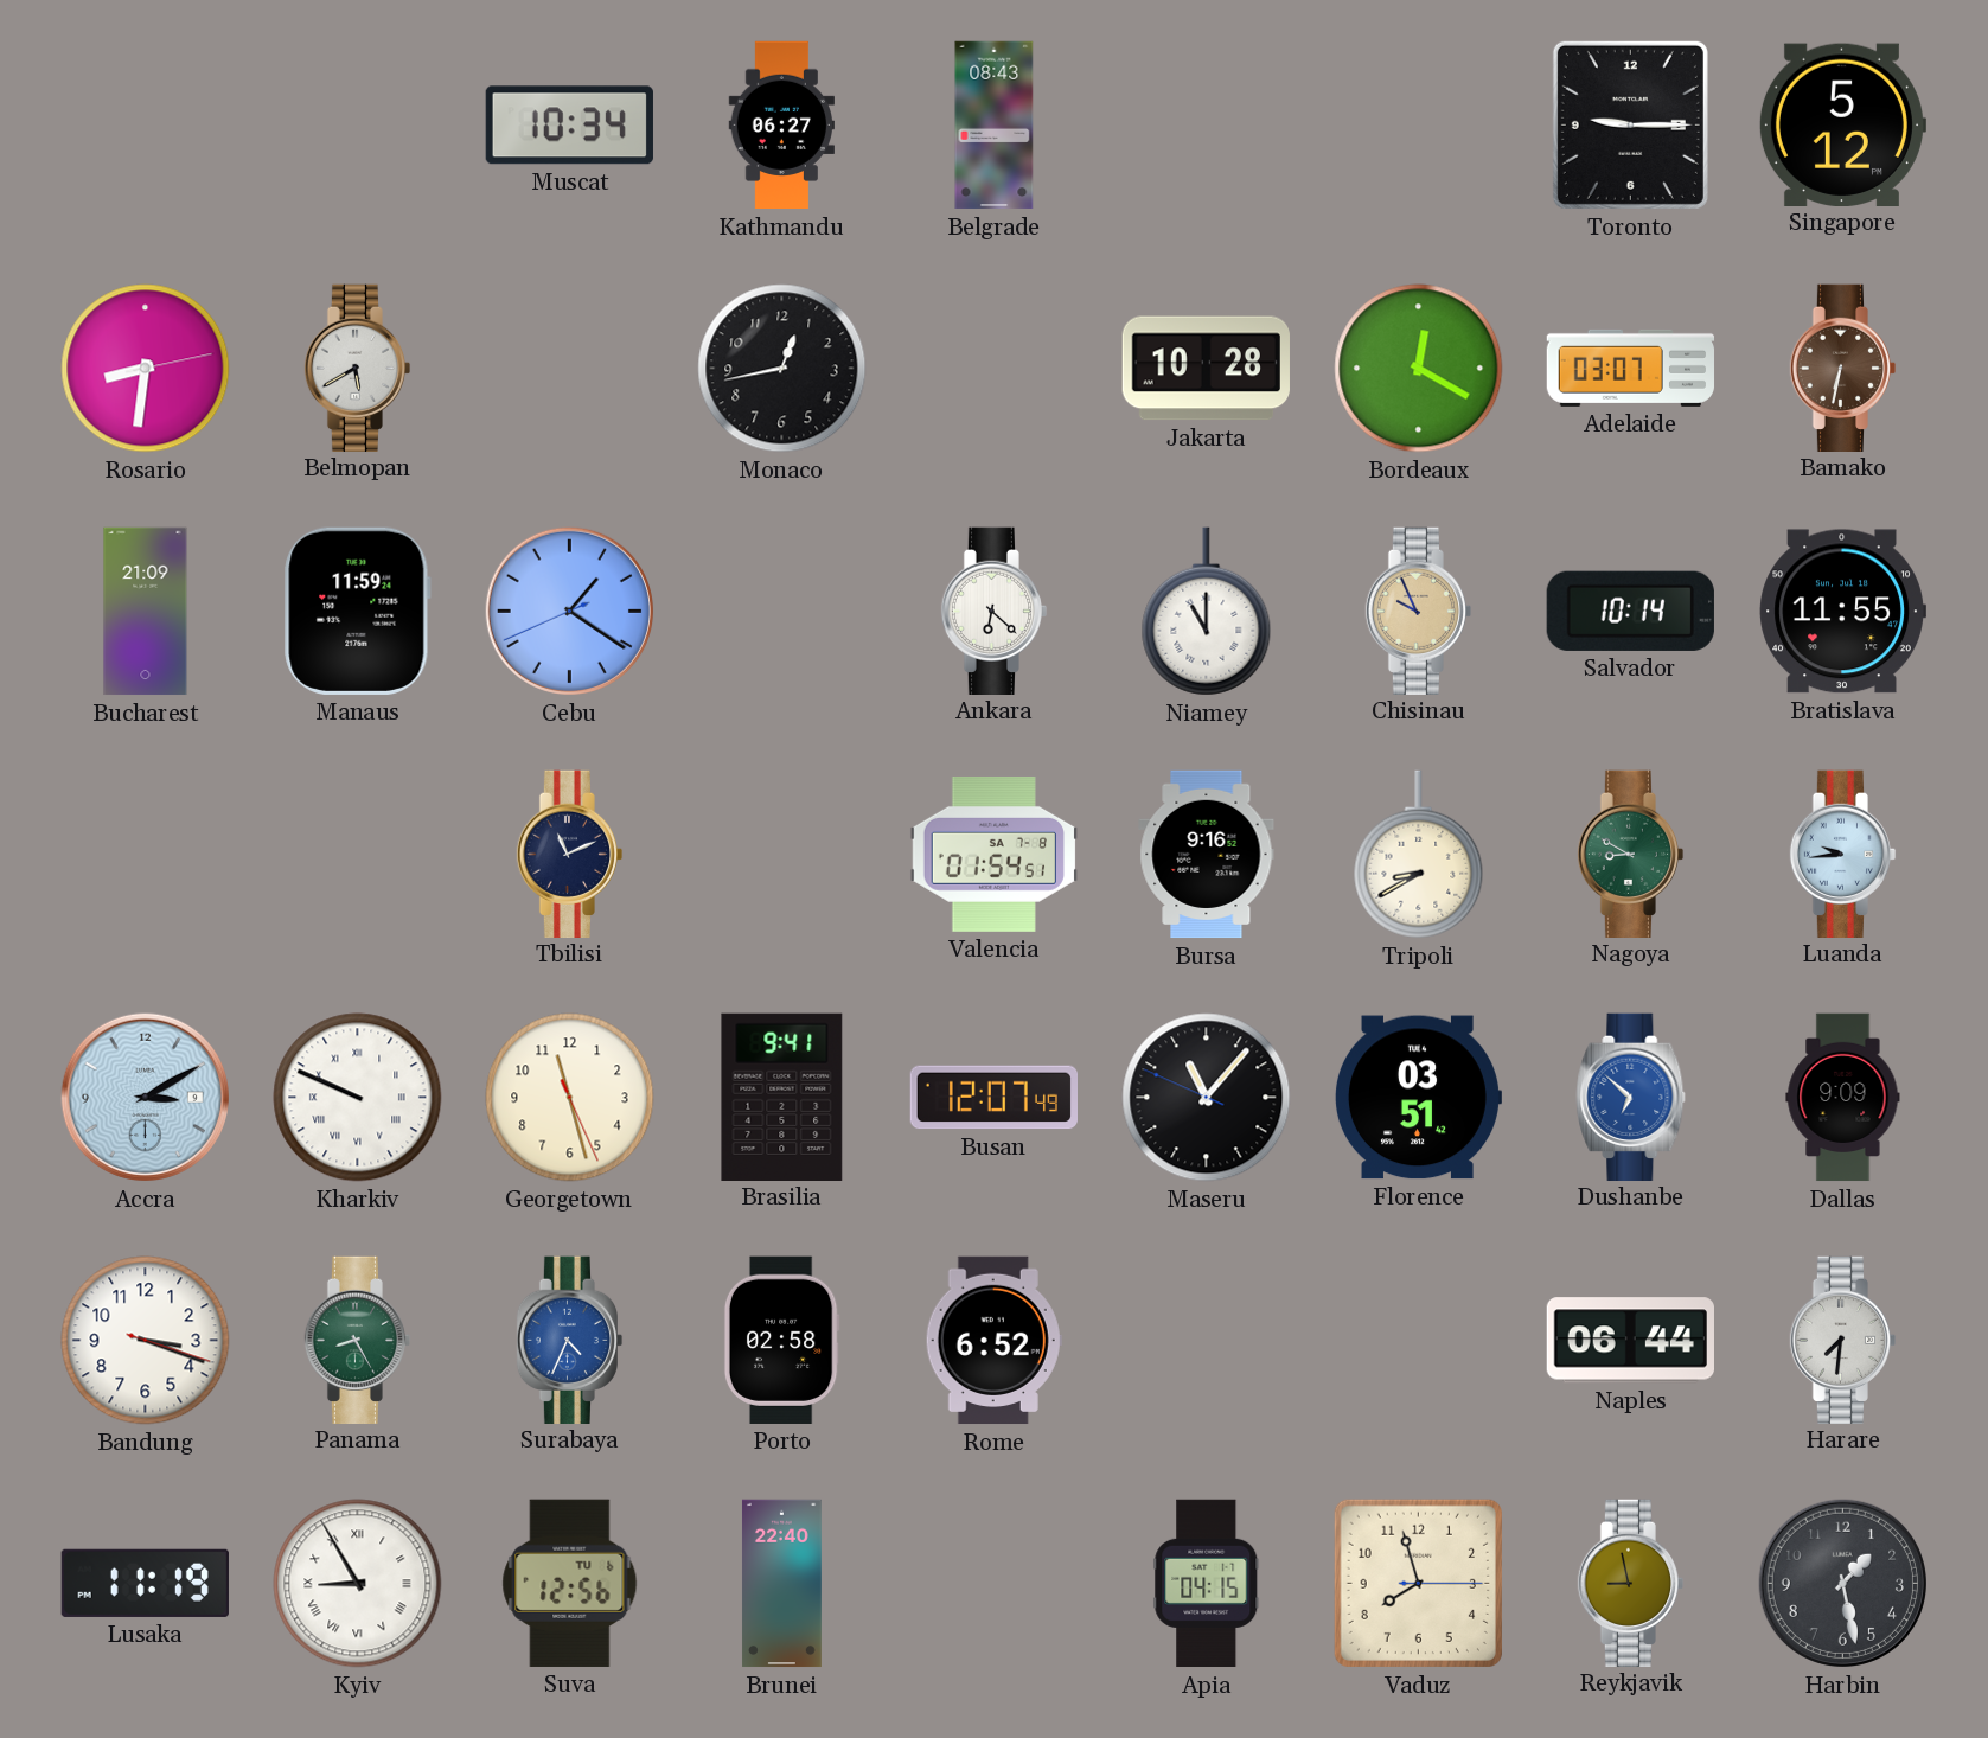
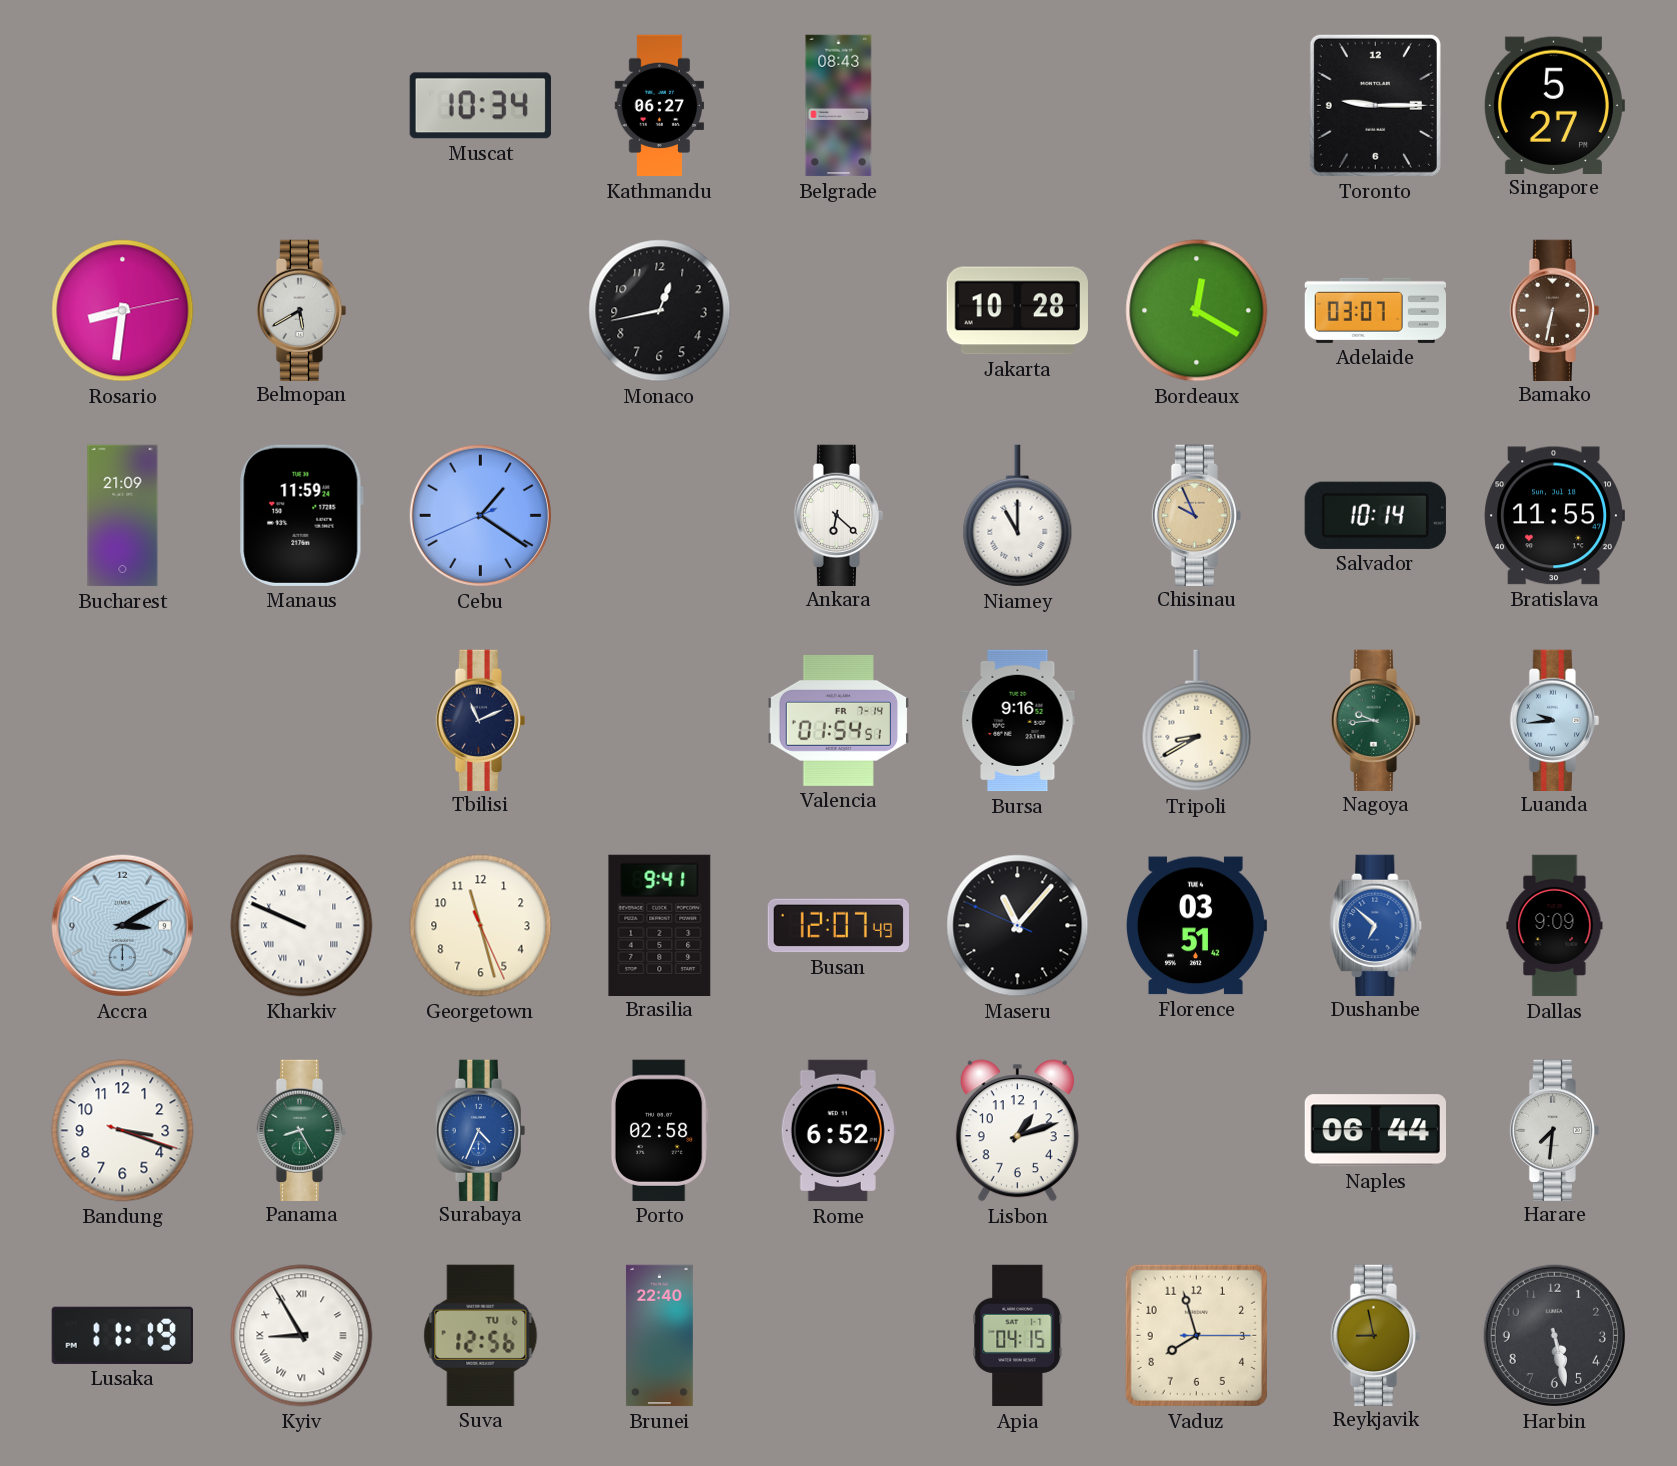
Singapore: 5:12 -> 5:27 (1554, 105)
Valencia date: SA 7-8 -> FR 7-14 (838, 720)
Nagoya: 8:50 -> 9:44 (1376, 720)
Lisbon: none -> 1:12 (1017, 1131)
Harbin: 1:28 -> 5:28 (1554, 1335)
